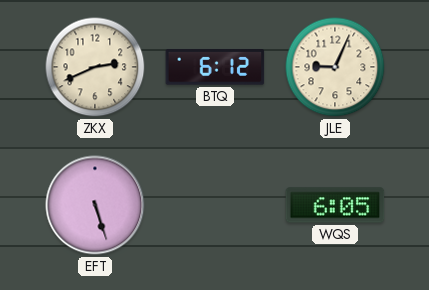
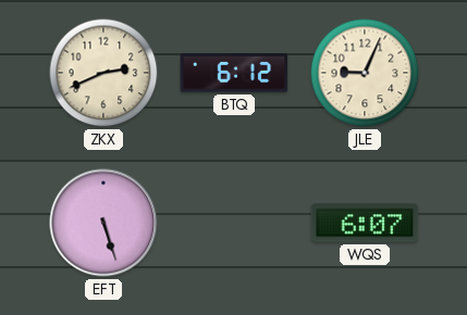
WQS: 6:05 -> 6:07 (365, 223)
